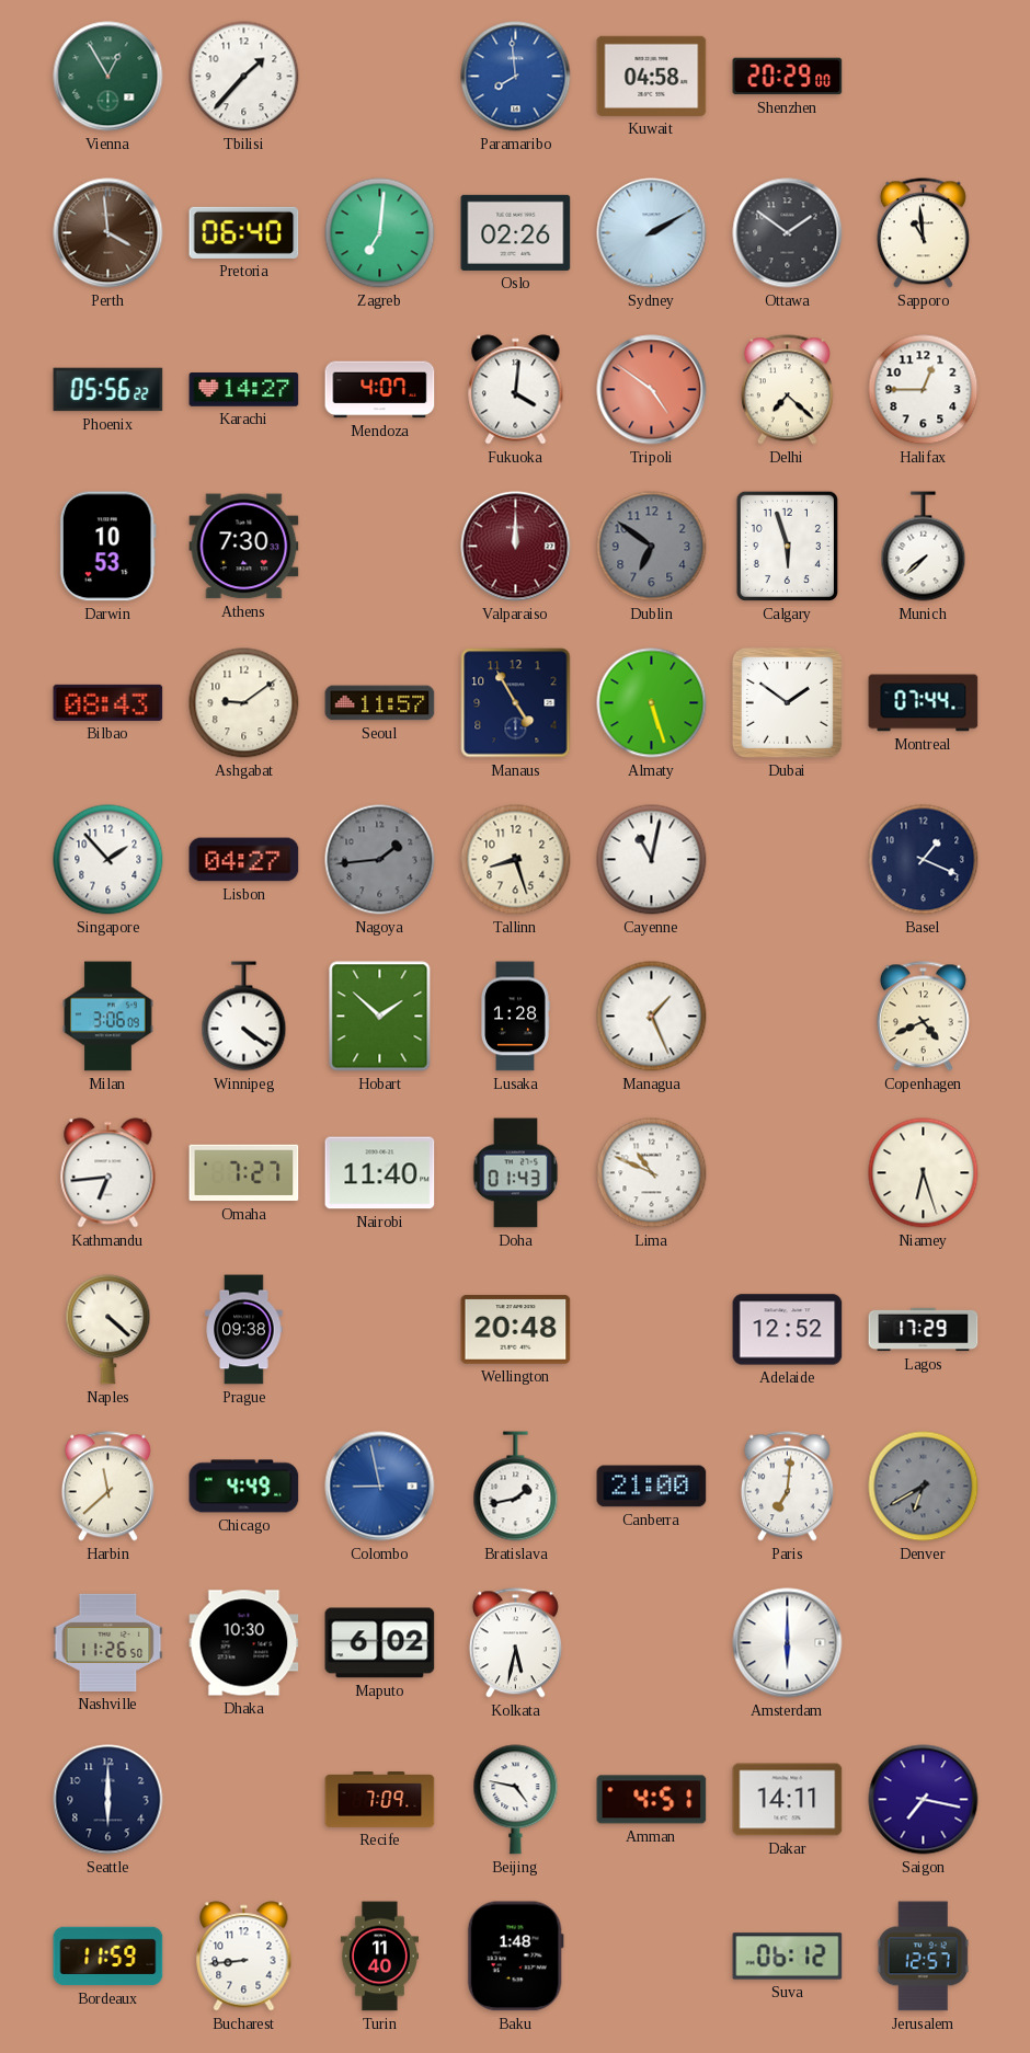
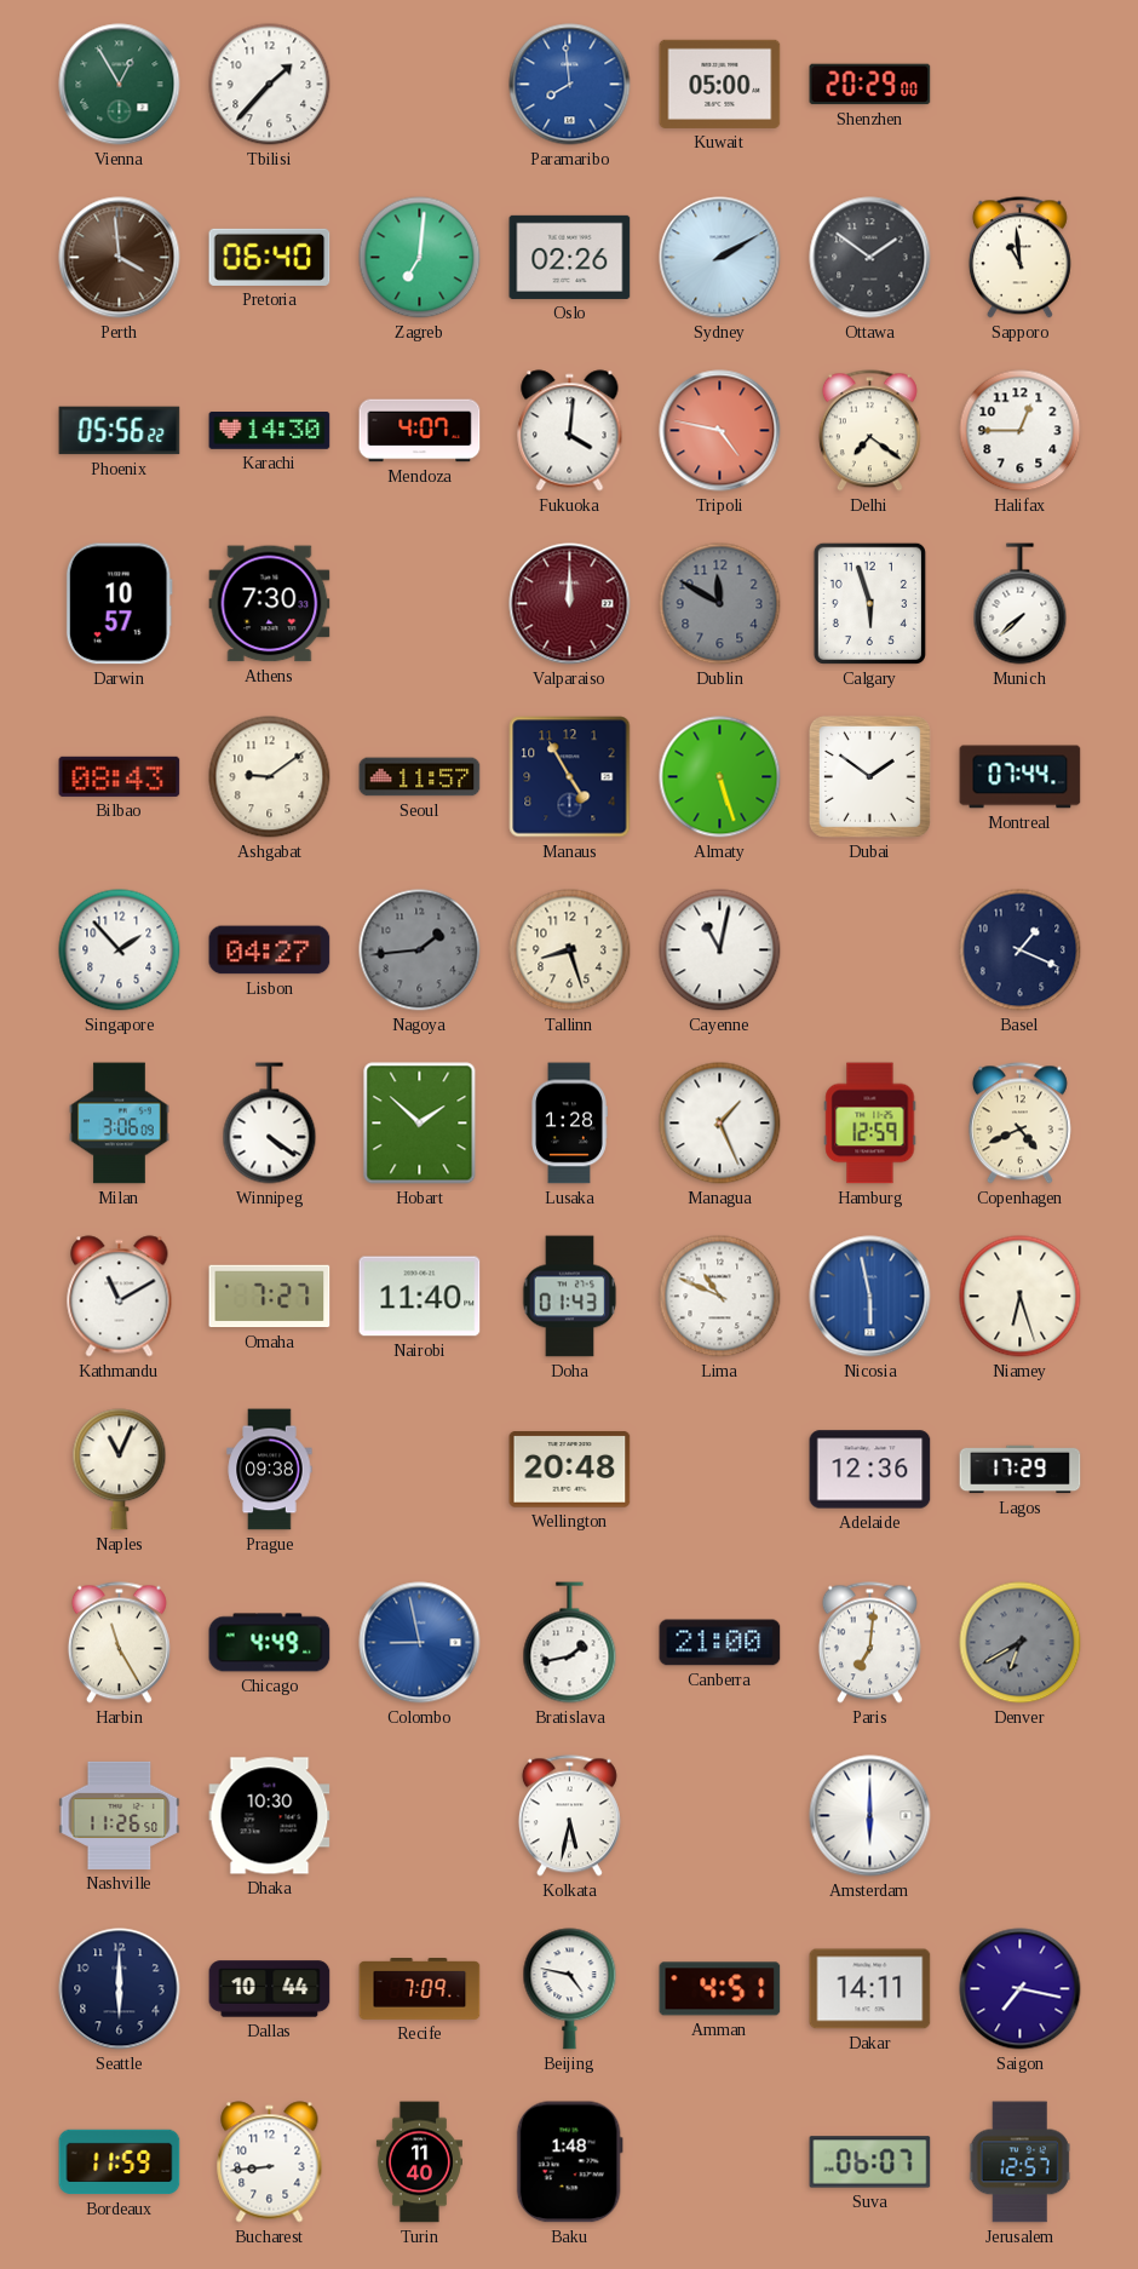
Kuwait: 04:58 -> 05:00 (720, 84)
Karachi: 14:27 -> 14:30 (270, 431)
Tripoli: 4:51 -> 4:47 (720, 431)
Delhi: 7:22 -> 7:21 (869, 431)
Darwin: 10:53 -> 10:57 (119, 604)
Dublin: 6:51 -> 11:50 (720, 604)
Hamburg: none -> 12:59 (870, 1124)
Kathmandu: 6:44 -> 11:10 (120, 1297)
Nicosia: none -> 5:58 (870, 1297)
Naples: 4:22 -> 11:04 (120, 1470)
Adelaide: 12:52 -> 12:36 (870, 1470)
Harbin: 11:38 -> 11:25 (119, 1643)
Maputo: 6:02 -> none (380, 1643)
Dallas: none -> 10:44 (270, 1989)
Suva: 06:12 -> 06:07 (870, 2162)
